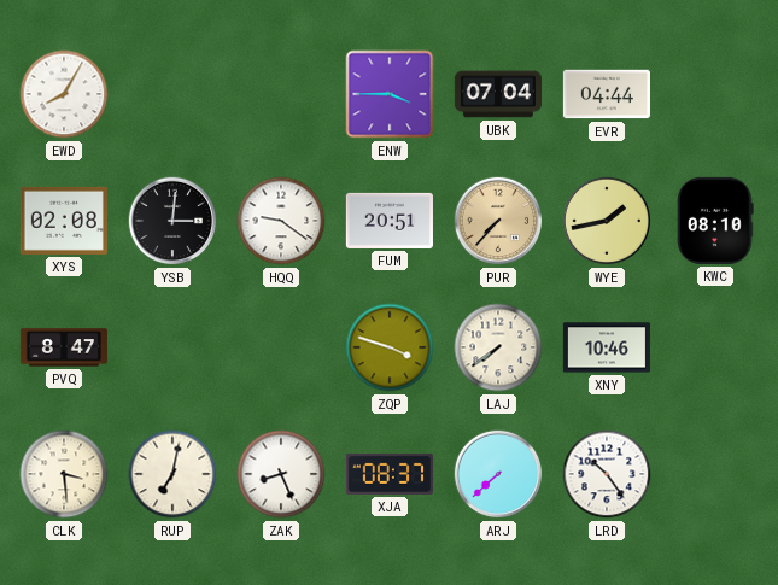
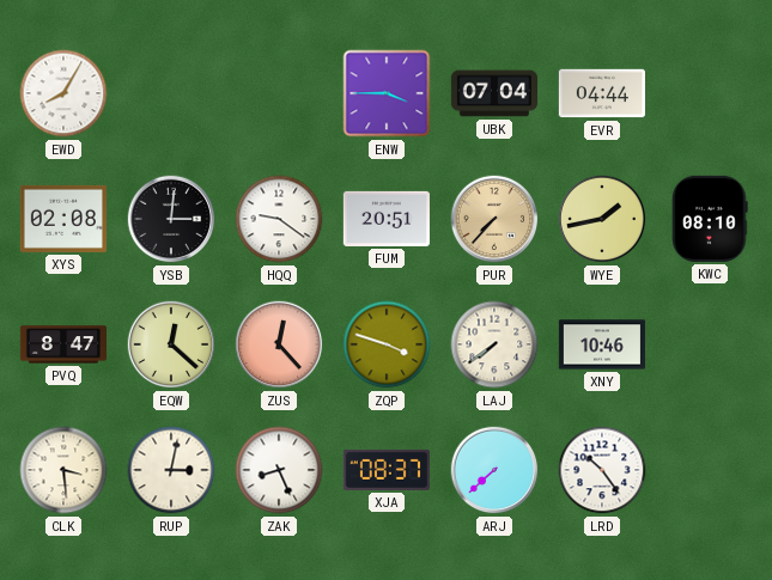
EQW: none -> 12:22 (171, 344)
ZUS: none -> 12:23 (279, 344)
RUP: 7:02 -> 3:02 (171, 470)
